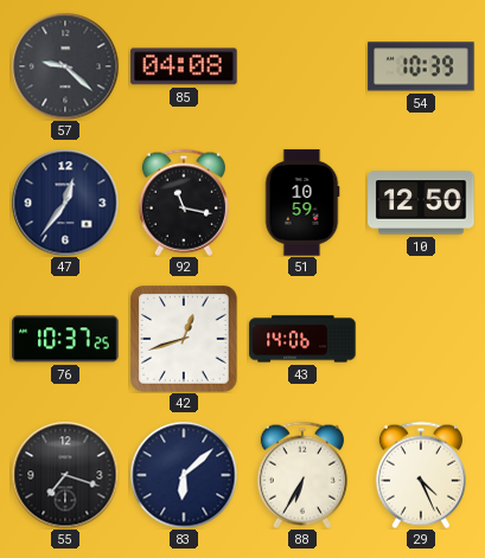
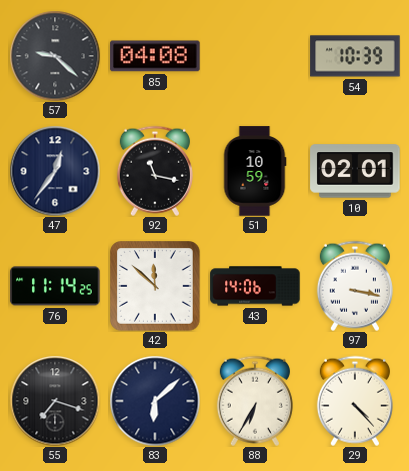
10: 12:50 -> 02:01 (355, 171)
76: 10:37 -> 11:14 (55, 286)
42: 12:42 -> 11:52 (155, 286)
97: none -> 3:17 (355, 286)
29: 4:26 -> 4:23 (355, 401)
